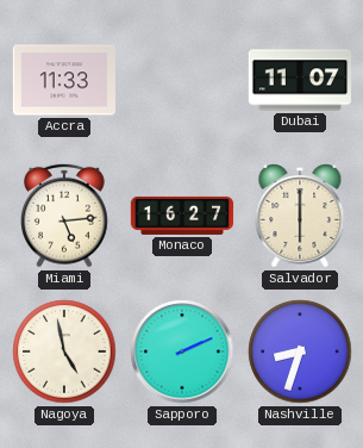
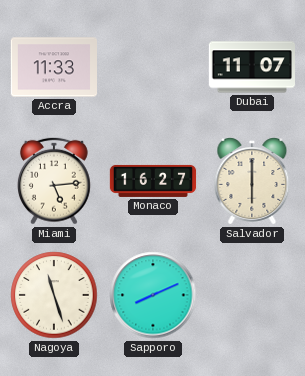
Nagoya: 4:58 -> 11:27 (54, 295)
Sapporo: 2:11 -> 8:11 (153, 295)
Nashville: 8:33 -> none (300, 351)
